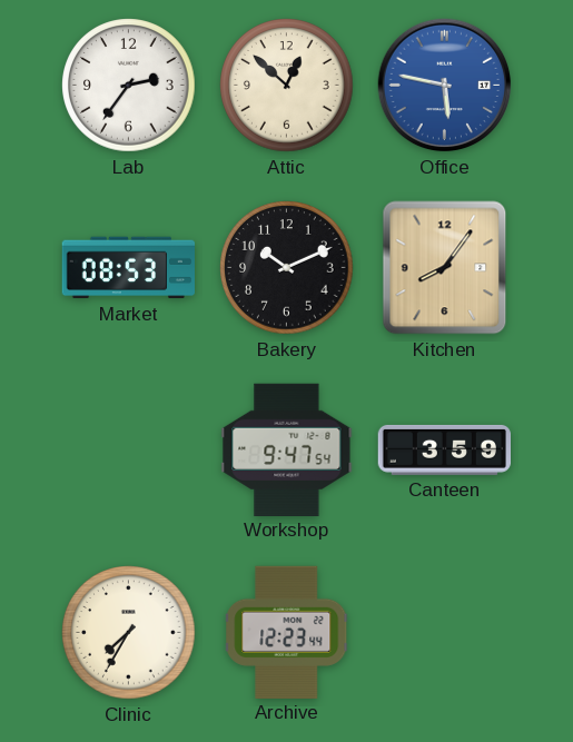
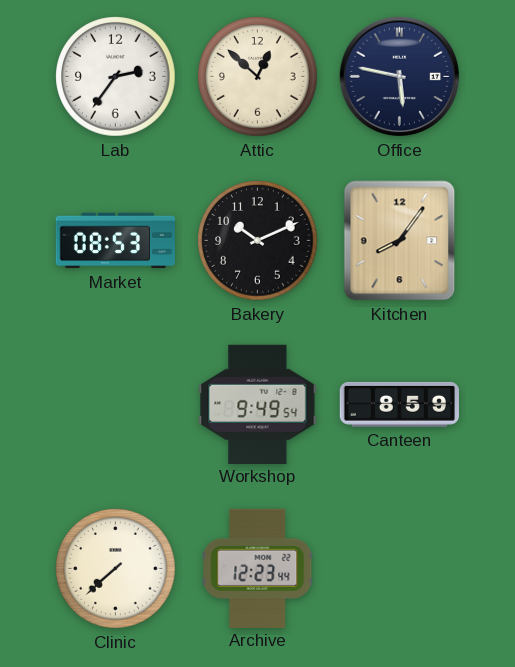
Office dial: blue -> navy (400, 77)
Workshop: 9:47 -> 9:49 (258, 404)
Canteen: 3:59 -> 8:59 (399, 404)
Clinic: 7:35 -> 7:38 (116, 569)
